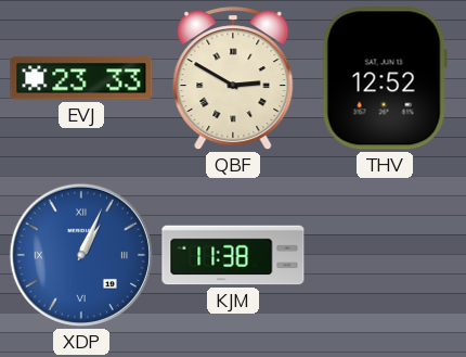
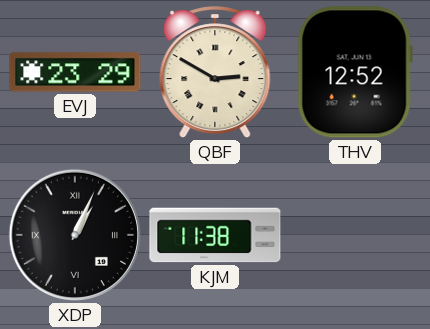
EVJ: 23:33 -> 23:29 (75, 72)
XDP dial: blue -> black (75, 235)
